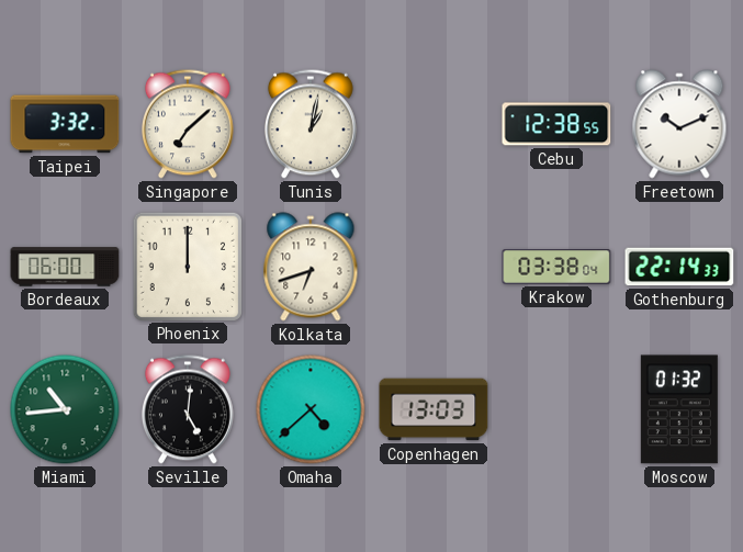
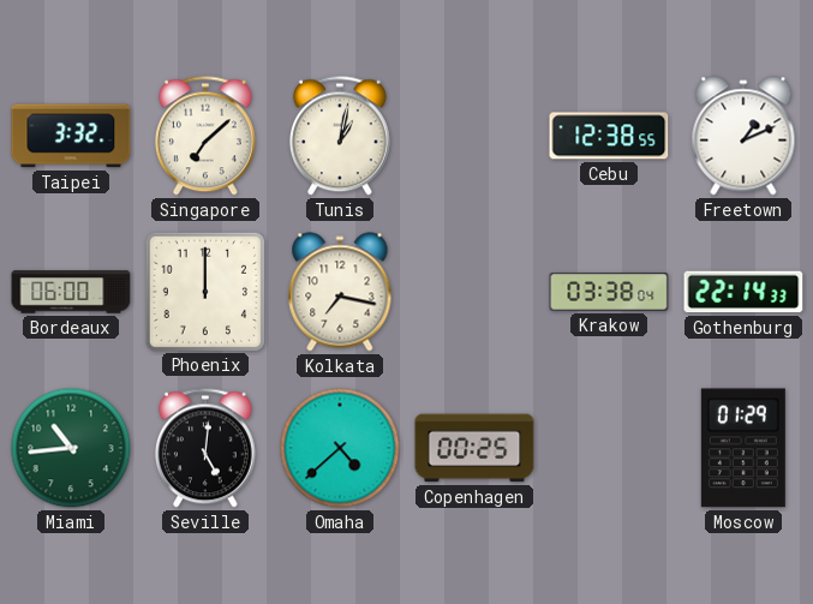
Freetown: 10:11 -> 1:11 (743, 136)
Kolkata: 6:42 -> 7:17 (340, 292)
Copenhagen: 13:03 -> 00:25 (474, 448)
Moscow: 01:32 -> 01:29 (743, 448)
